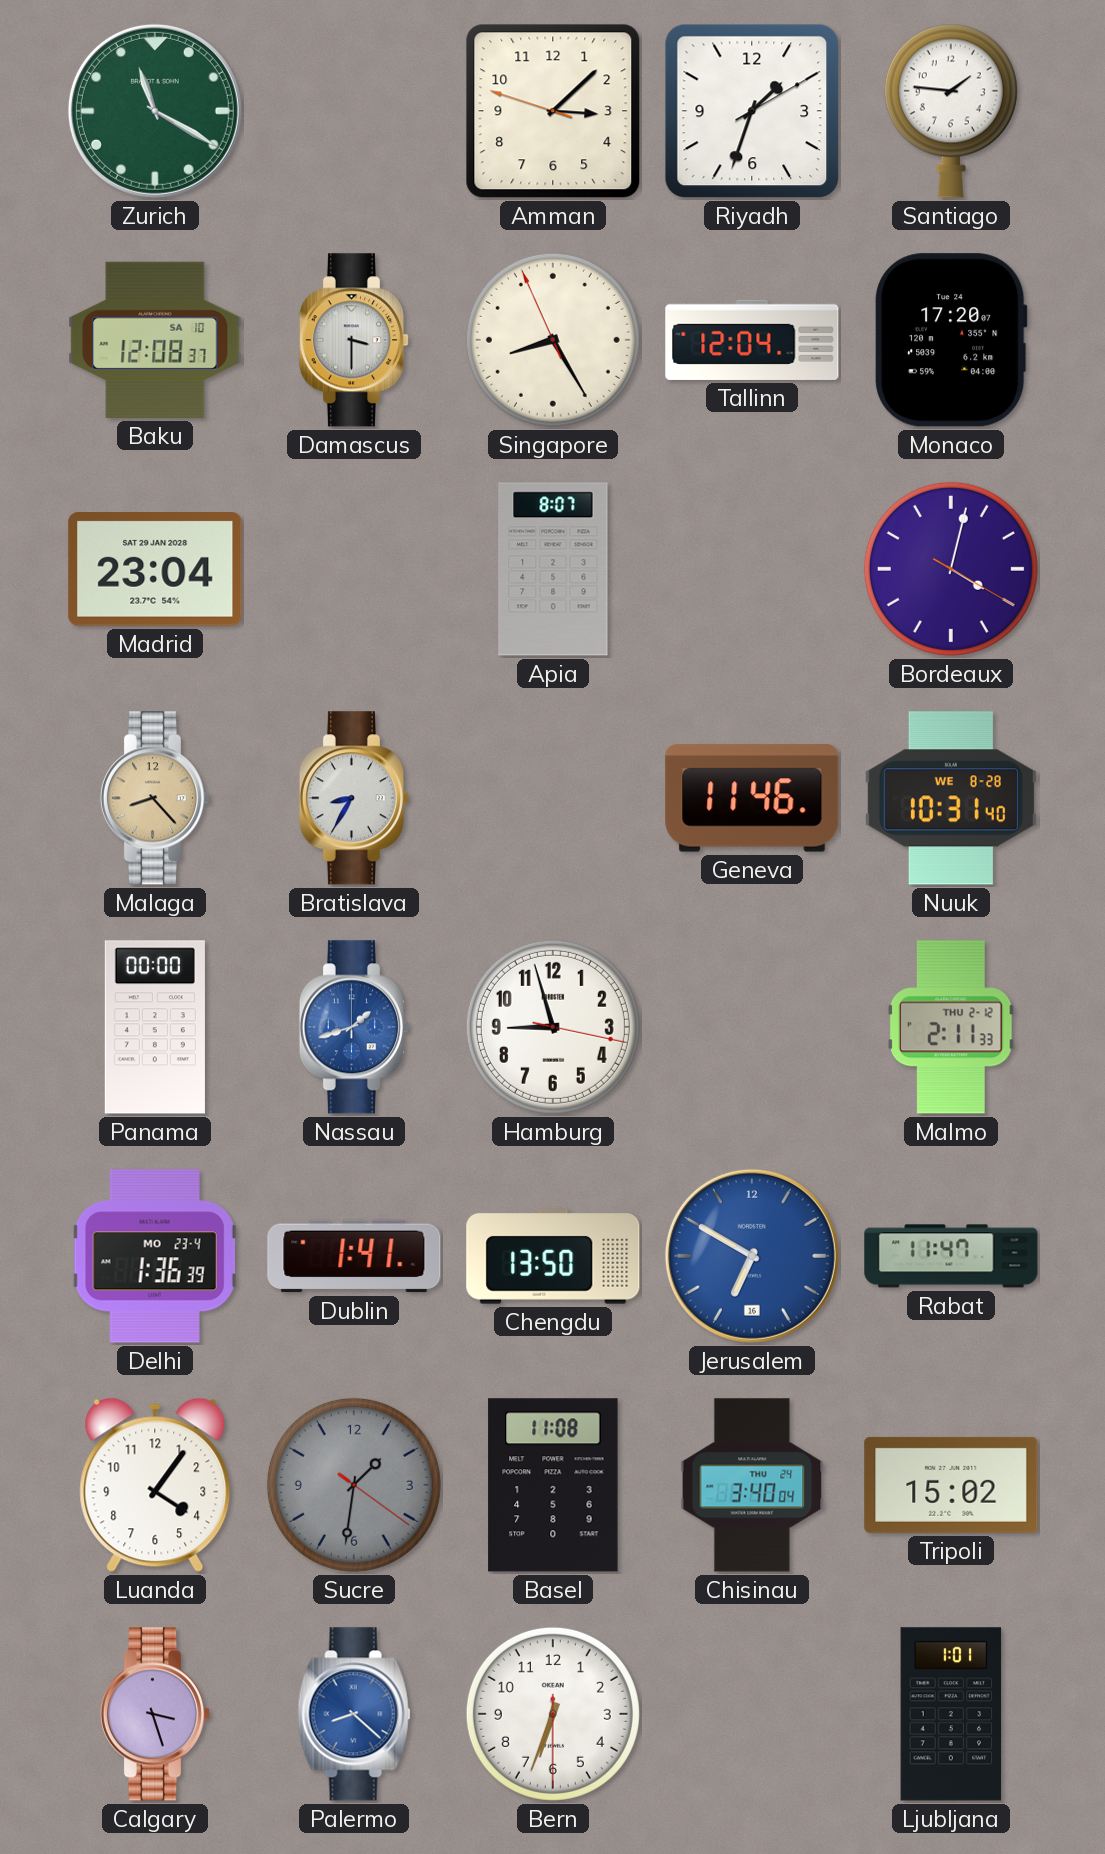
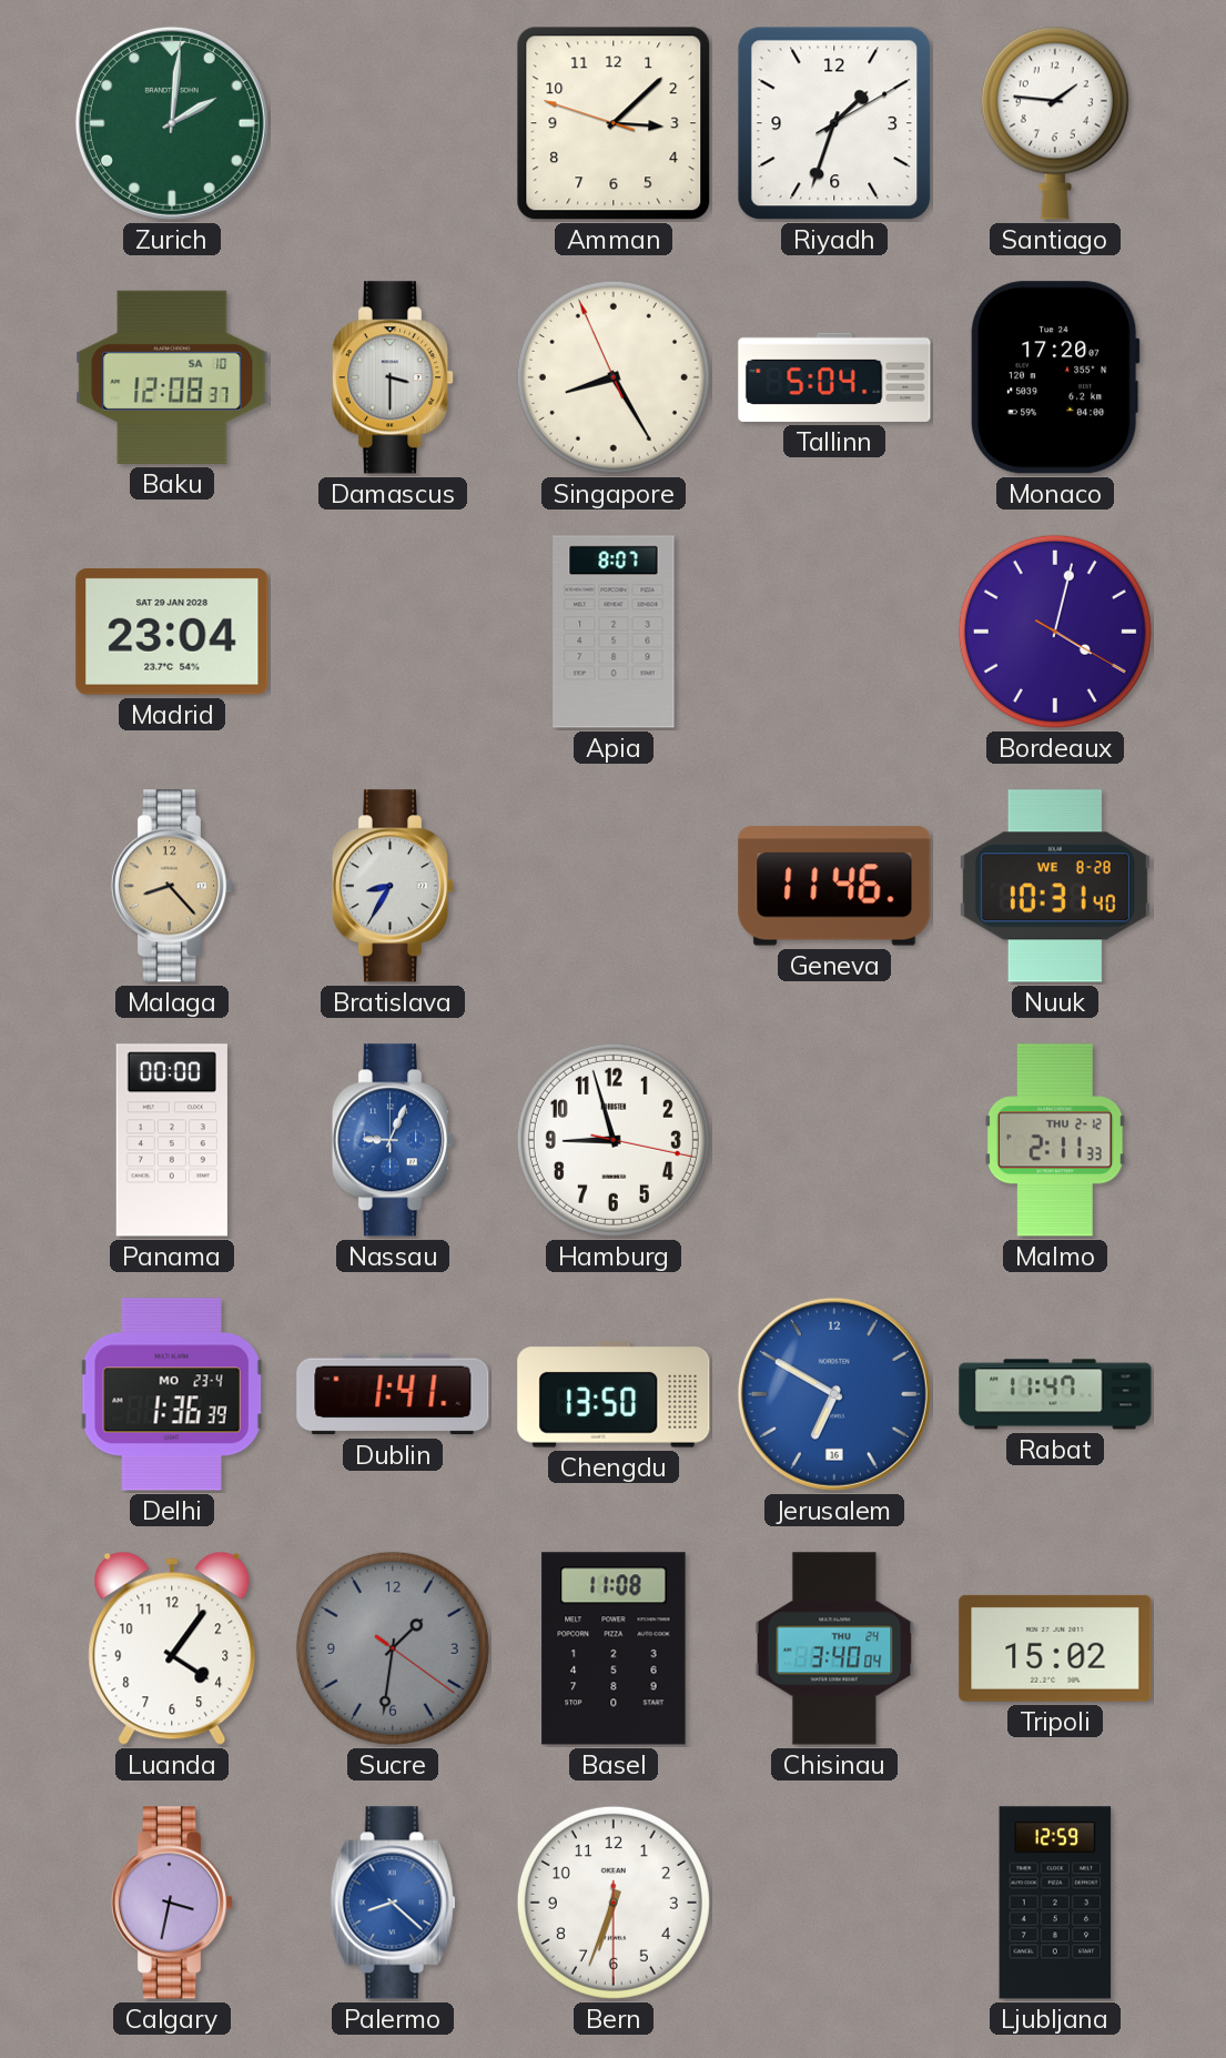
Zurich: 11:20 -> 2:01 (172, 123)
Tallinn: 12:04 -> 5:04 (834, 377)
Nassau: 1:42 -> 9:04 (393, 1140)
Calgary: 3:27 -> 3:32 (172, 1903)
Ljubljana: 1:01 -> 12:59 (1055, 1903)
